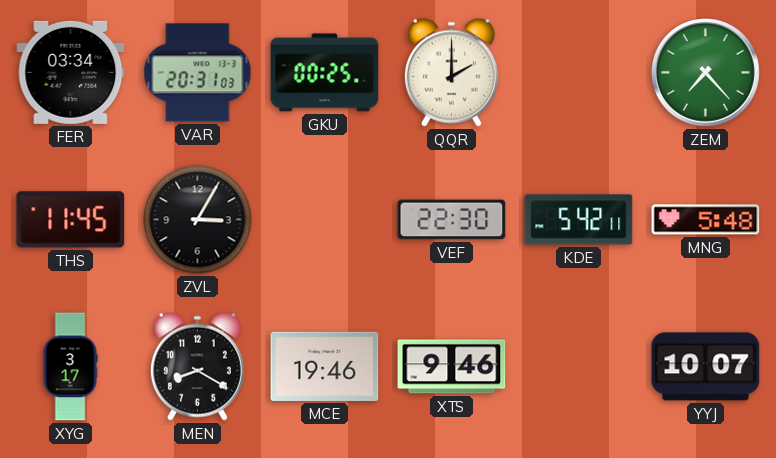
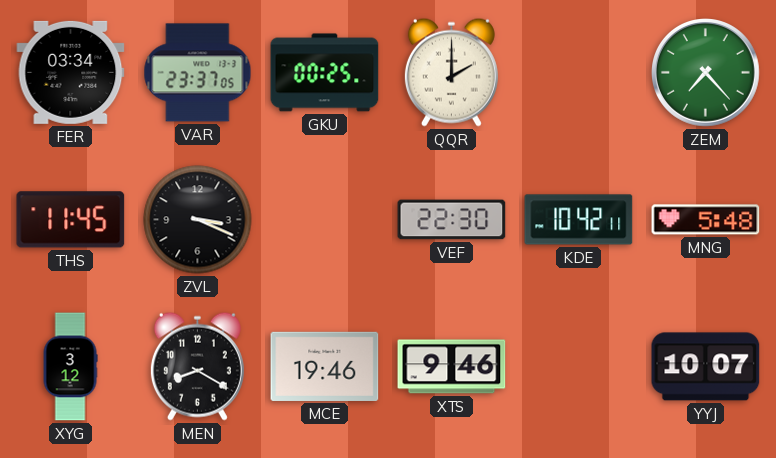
VAR: 20:31 -> 23:37 (198, 73)
ZVL: 3:05 -> 3:19 (198, 220)
KDE: 5:42 -> 10:42 (579, 220)
XYG: 3:17 -> 3:12 (70, 367)
